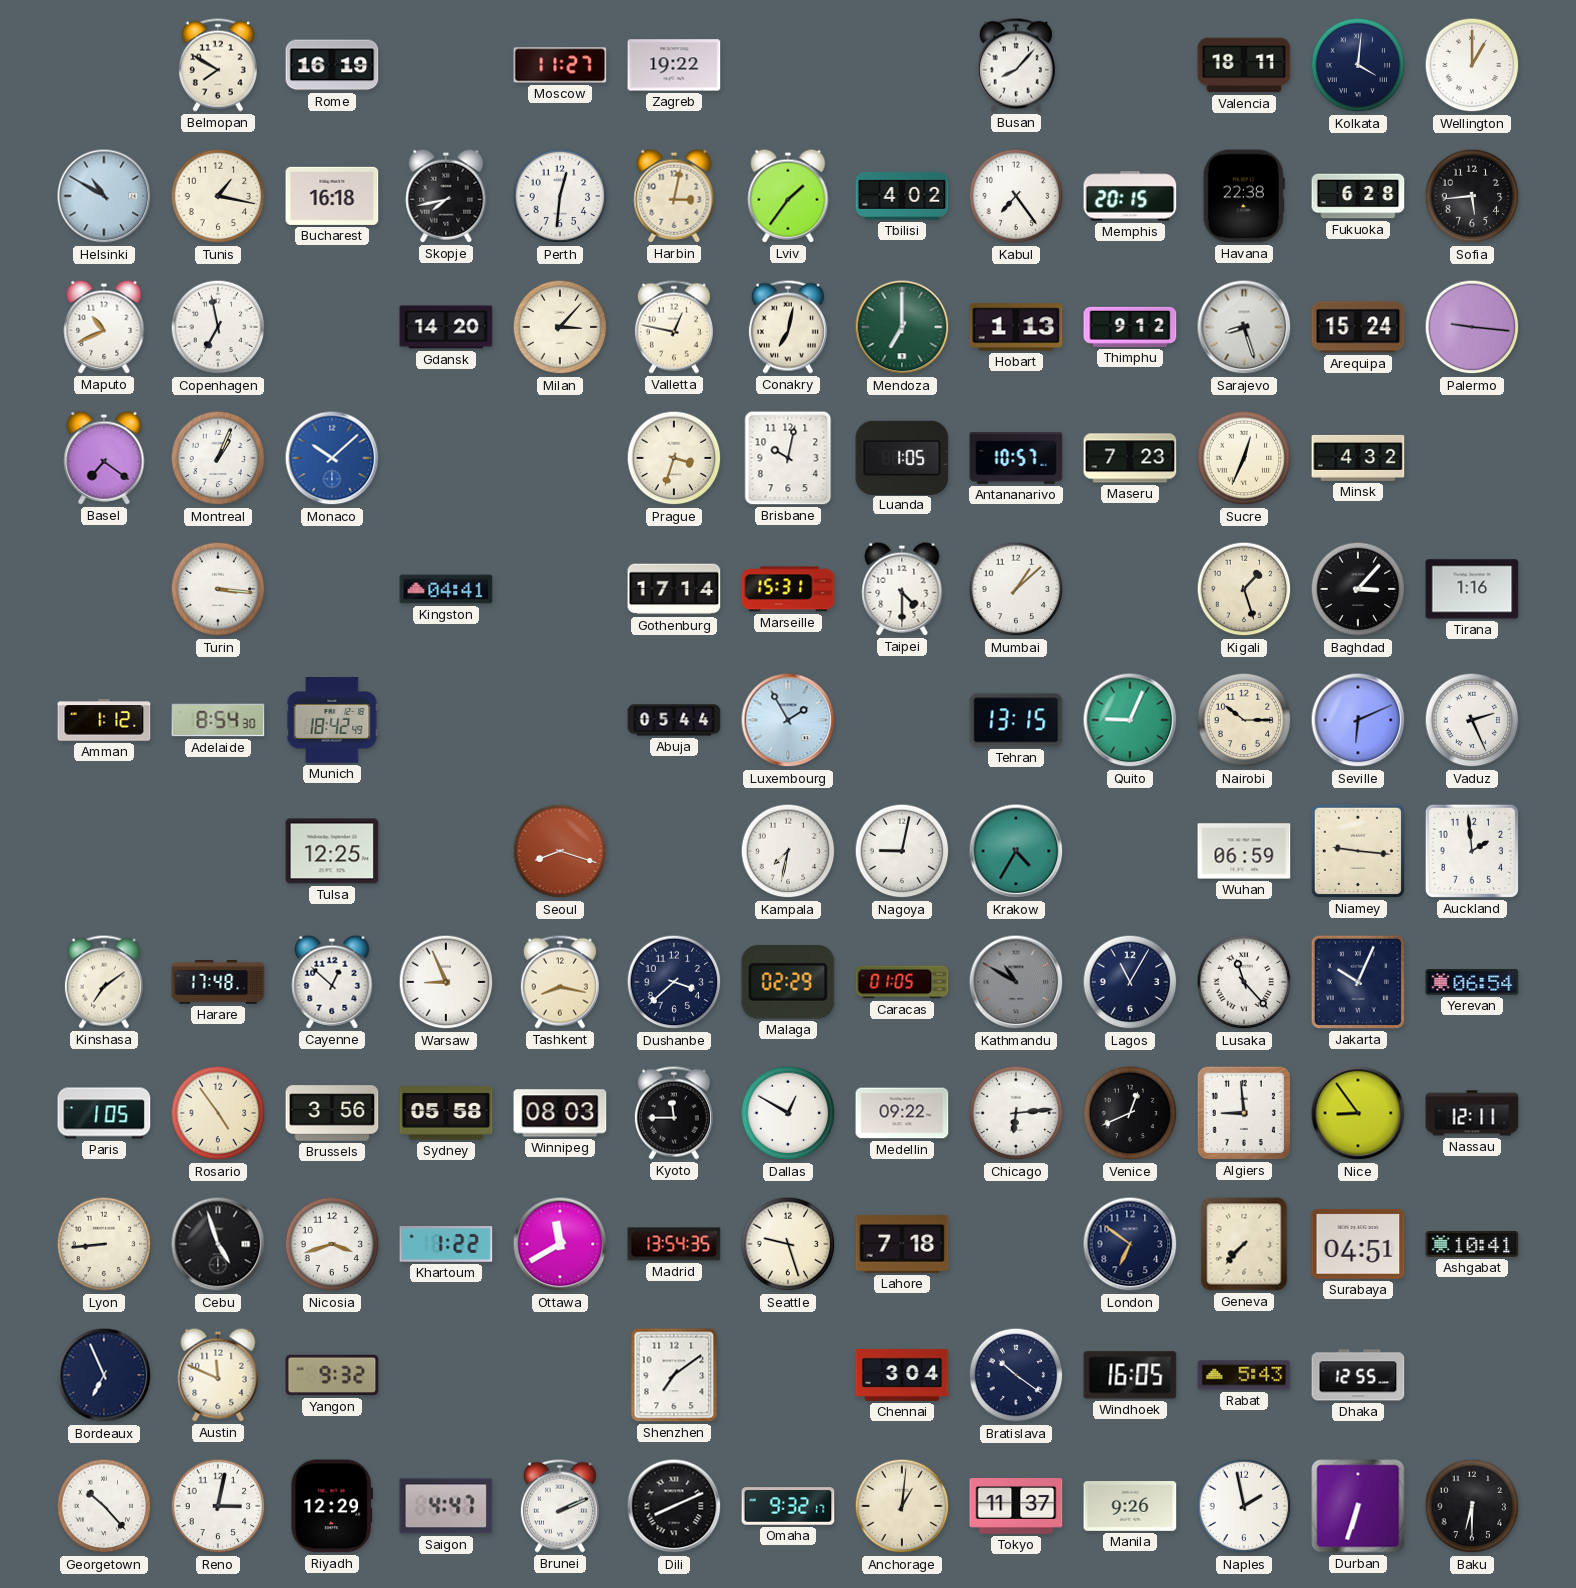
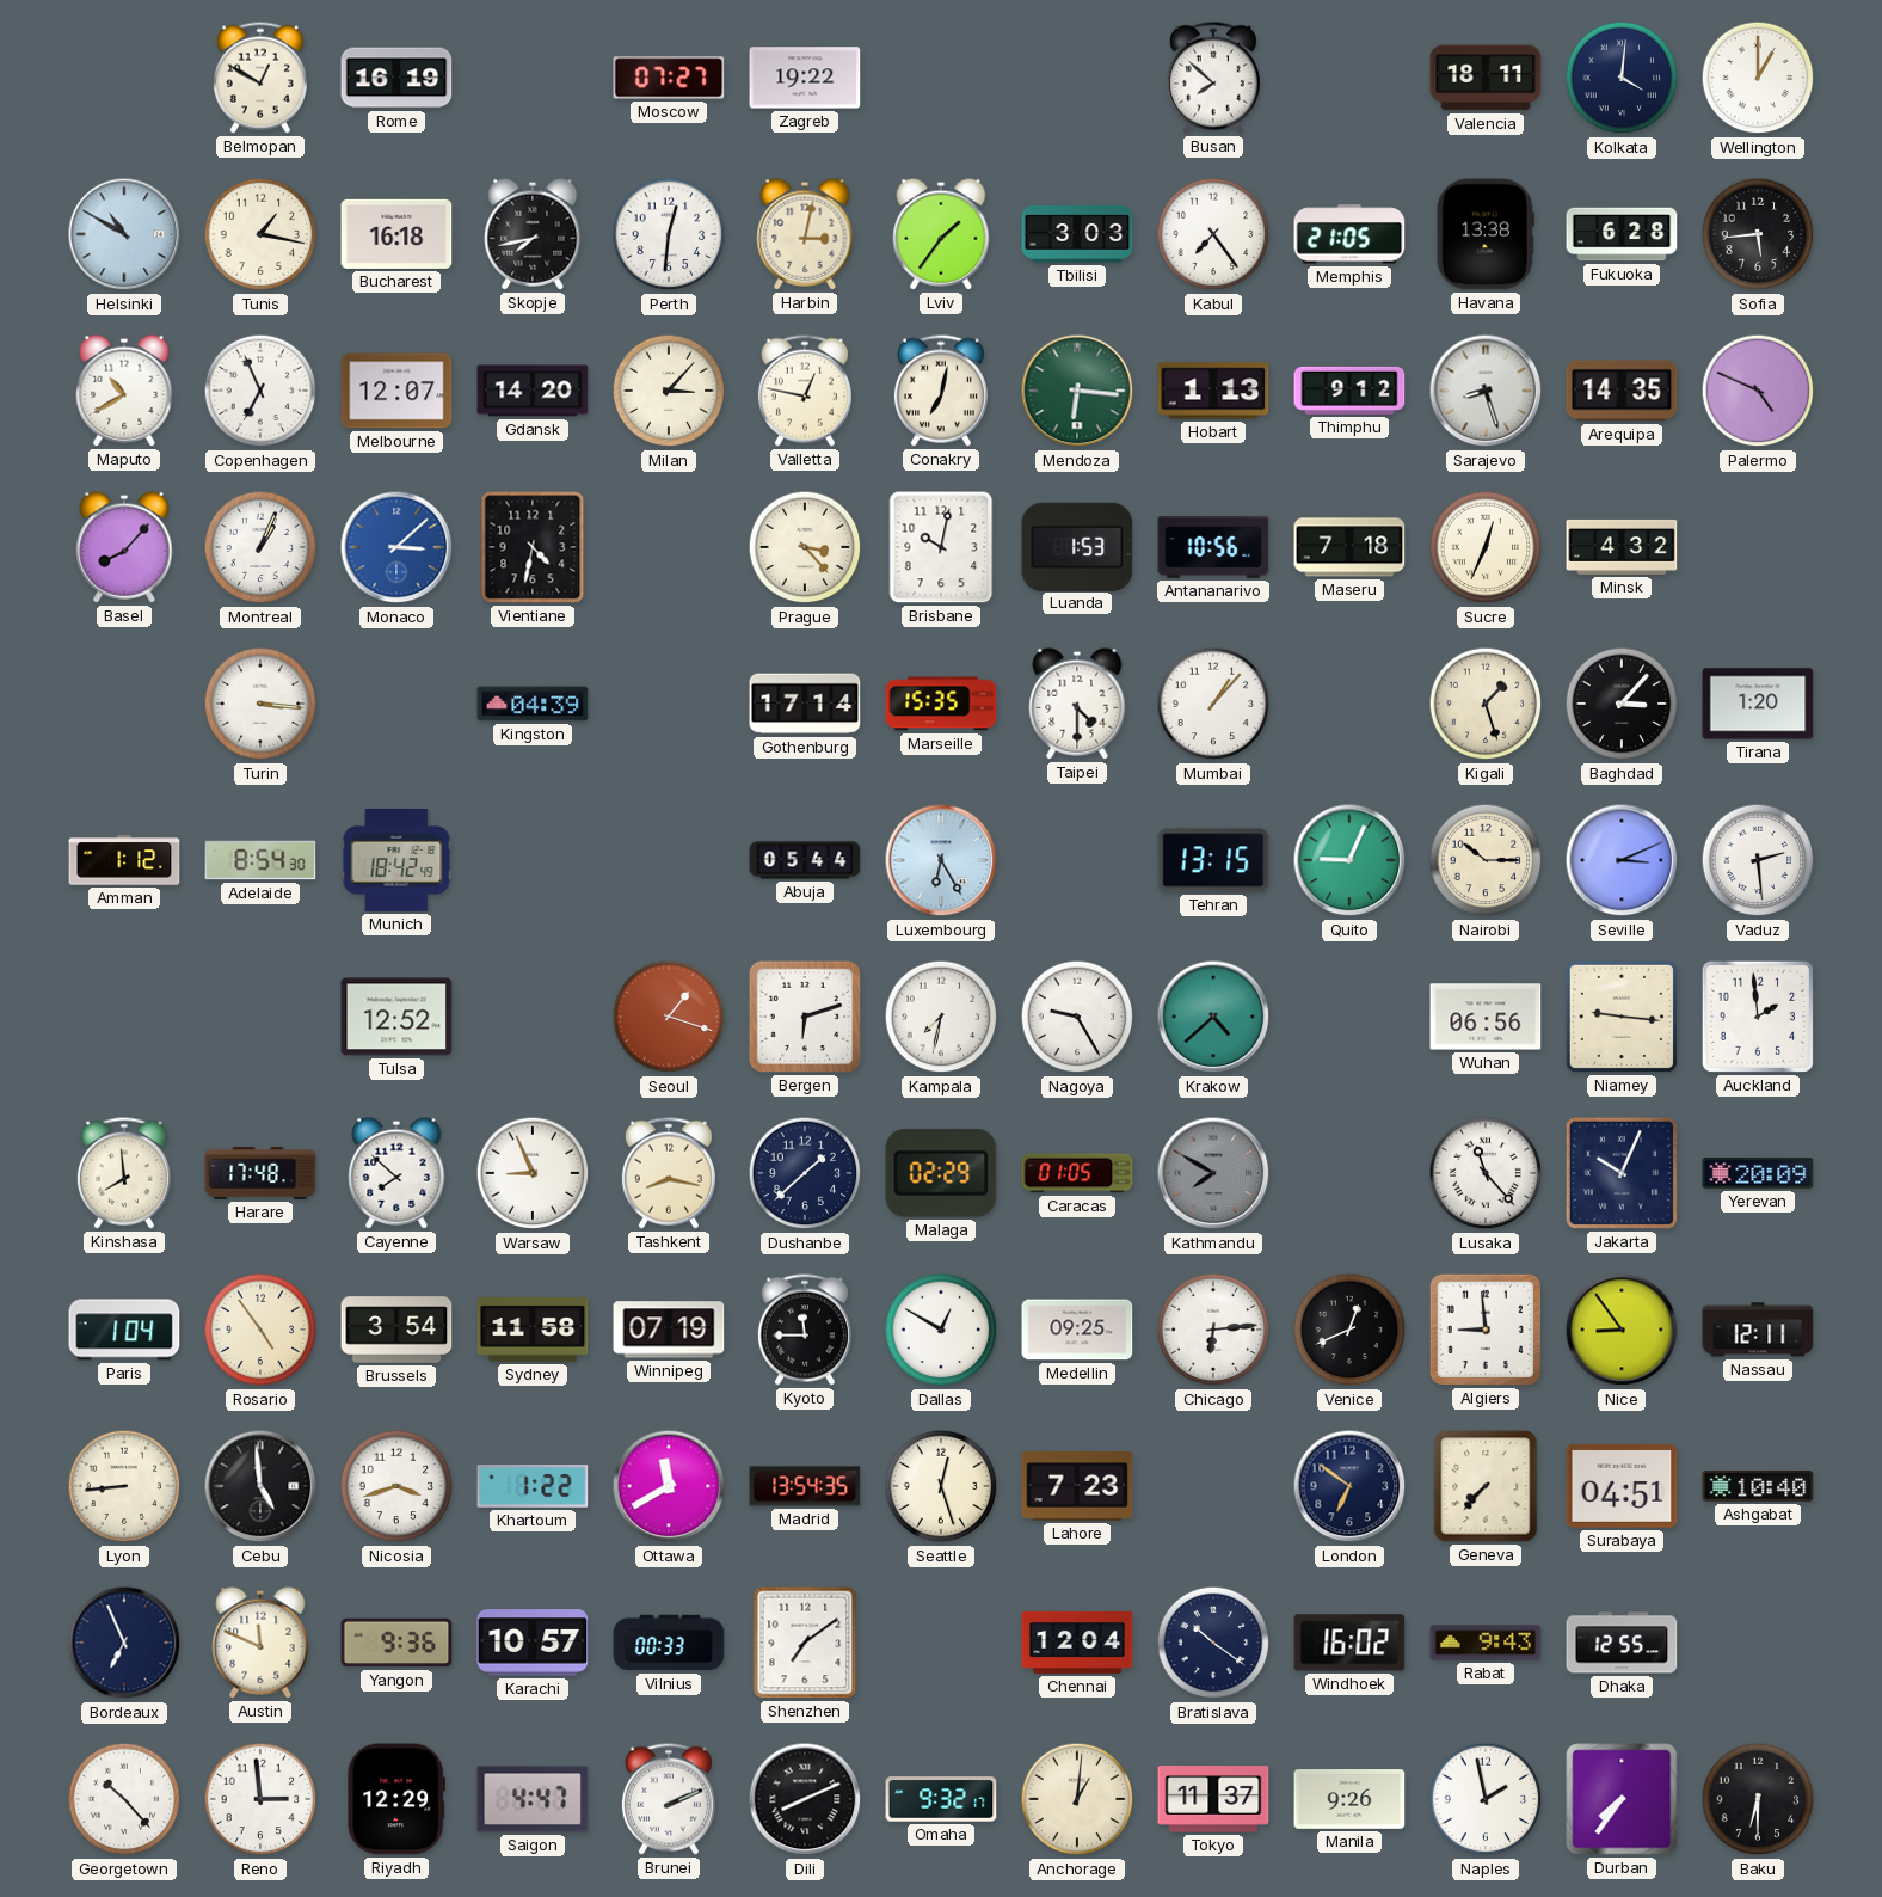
Belmopan: 7:50 -> 12:50 (260, 78)
Moscow: 11:27 -> 07:27 (669, 78)
Busan: 8:07 -> 7:52 (1213, 78)
Tbilisi: 4:02 -> 3:03 (1077, 234)
Memphis: 20:15 -> 21:05 (1349, 234)
Havana: 22:38 -> 13:38 (1486, 234)
Maputo: 10:41 -> 10:40 (124, 391)
Copenhagen: 6:58 -> 6:56 (260, 391)
Melbourne: none -> 12:07 (396, 391)
Mendoza: 7:00 -> 6:16 (1077, 391)
Arequipa: 15:24 -> 14:35 (1622, 391)
Palermo: 9:16 -> 4:49 (1758, 391)
Basel: 7:21 -> 8:07 (124, 547)
Monaco: 10:08 -> 3:08 (396, 547)
Vientiane: none -> 4:32 (533, 547)
Prague: 3:33 -> 3:23 (805, 547)
Luanda: 1:05 -> 1:53 (1077, 546)
Antananarivo: 10:57 -> 10:56 (1213, 547)
Maseru: 7:23 -> 7:18 (1349, 547)
Kingston: 04:41 -> 04:39 (533, 704)
Marseille: 15:31 -> 15:35 (941, 704)
Mumbai: 1:08 -> 1:07 (1213, 704)
Tirana: 1:16 -> 1:20 (1758, 704)
Luxembourg: 1:55 -> 6:25 (941, 860)
Seville: 6:11 -> 3:11 (1622, 860)
Vaduz: 2:26 -> 2:29 (1758, 860)
Tulsa: 12:25 -> 12:52 (396, 1017)
Seoul: 8:18 -> 1:18 (669, 1017)
Bergen: none -> 6:12 (805, 1017)
Nagoya: 9:02 -> 9:25 (1077, 1017)
Krakow: 4:35 -> 4:38 (1213, 1017)
Wuhan: 06:59 -> 06:56 (1486, 1017)
Kinshasa: 7:09 -> 7:59 (124, 1173)
Cayenne: 12:52 -> 7:52 (396, 1173)
Dushanbe: 3:38 -> 1:38 (805, 1173)
Kathmandu: 10:50 -> 7:50 (1213, 1173)
Lagos: 11:05 -> none (1130, 982)
Yerevan: 06:54 -> 20:09 (1758, 1173)
Paris: 1:05 -> 1:04 (124, 1330)
Brussels: 3:56 -> 3:54 (396, 1330)
Sydney: 05:58 -> 11:58 (533, 1330)
Winnipeg: 08:03 -> 07:19 (669, 1330)
Medellin: 09:22 -> 09:25 (1077, 1330)
Cebu: 4:57 -> 4:59 (260, 1486)
Seattle: 9:27 -> 12:27 (941, 1486)
Lahore: 7:18 -> 7:23 (1077, 1486)
Ashgabat: 10:41 -> 10:40 (1758, 1487)
Yangon: 9:32 -> 9:36 (396, 1643)
Karachi: none -> 10:57 (533, 1643)
Vilnius: none -> 00:33 (669, 1643)
Chennai: 3:04 -> 12:04 (1077, 1643)
Windhoek: 16:05 -> 16:02 (1349, 1643)
Rabat: 5:43 -> 9:43 (1486, 1643)
Reno: 3:02 -> 2:59 (260, 1799)
Durban: 6:33 -> 7:36 (1622, 1799)
